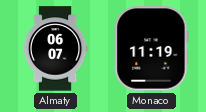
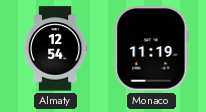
Almaty: 06:07 -> 12:54 (55, 49)
